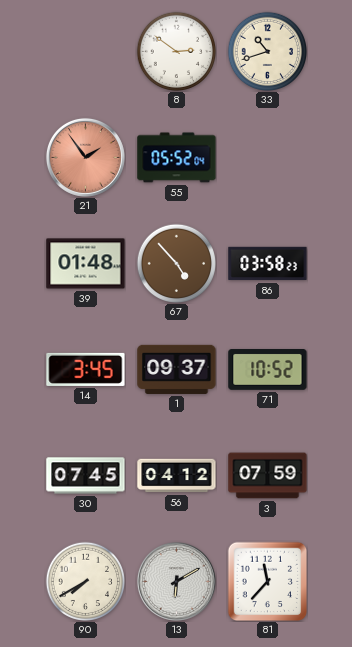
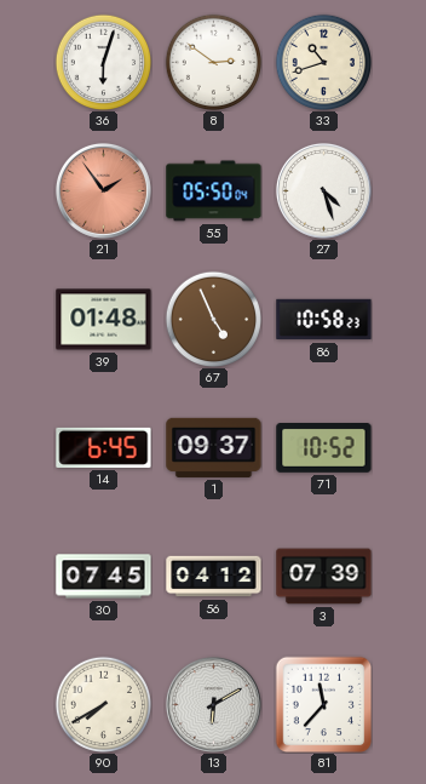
36: none -> 6:03 (103, 62)
55: 05:52 -> 05:50 (214, 191)
27: none -> 4:27 (323, 190)
67: 4:53 -> 4:56 (213, 319)
86: 03:58 -> 10:58 (324, 320)
14: 3:45 -> 6:45 (104, 447)
3: 07:59 -> 07:39 (324, 577)
